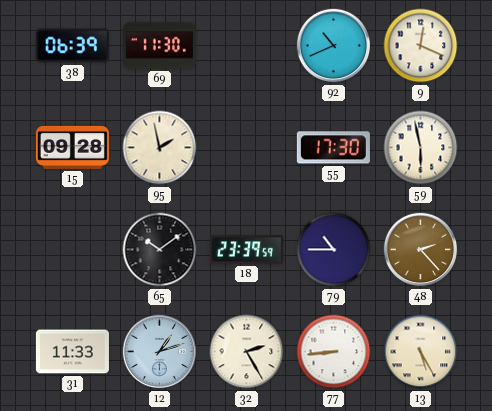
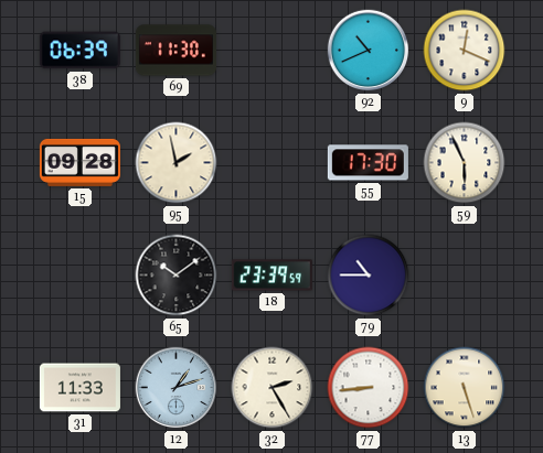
59: 5:58 -> 5:56 (465, 163)
48: 2:23 -> none (421, 250)
13: 5:25 -> 5:27 (465, 388)
